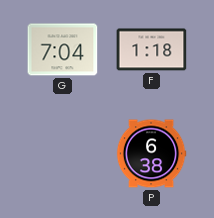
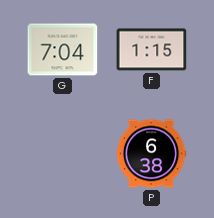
F: 1:18 -> 1:15 (152, 50)
